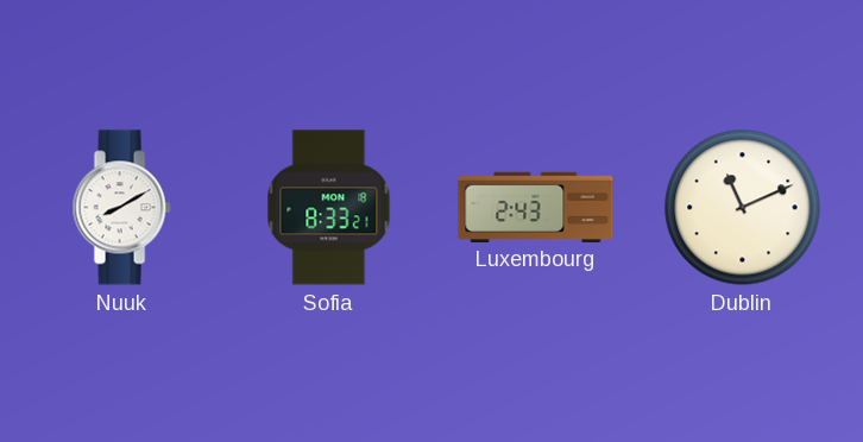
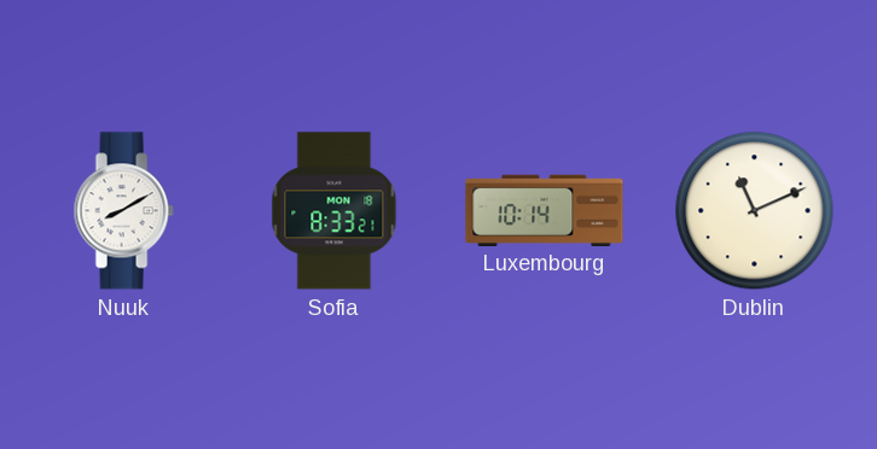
Luxembourg: 2:43 -> 10:14 (545, 210)
